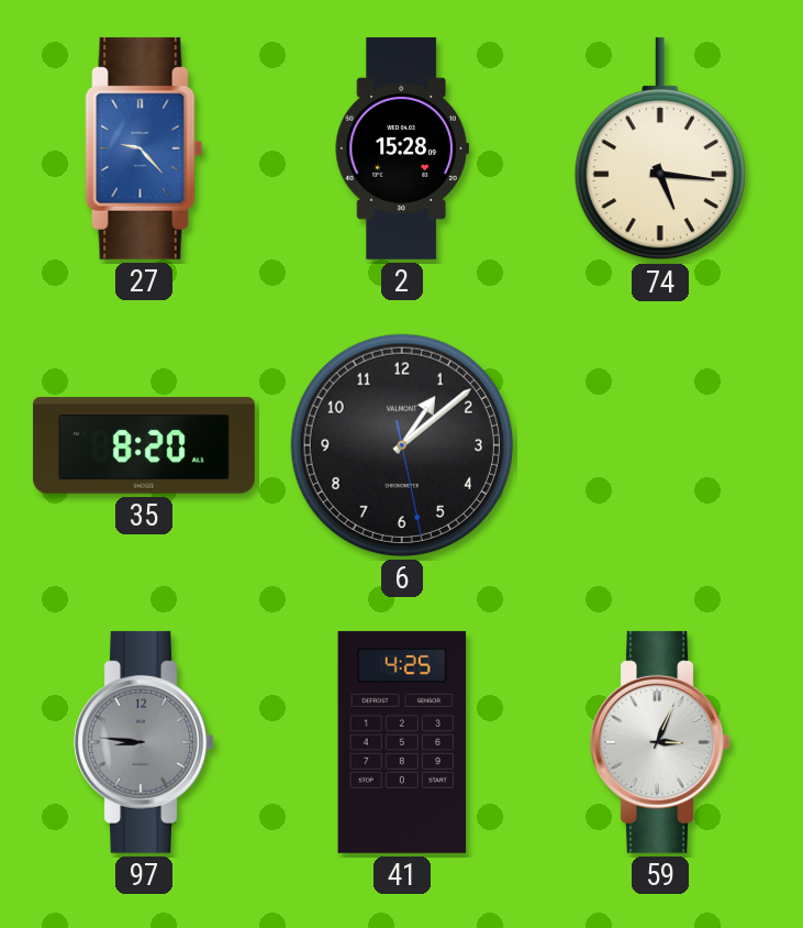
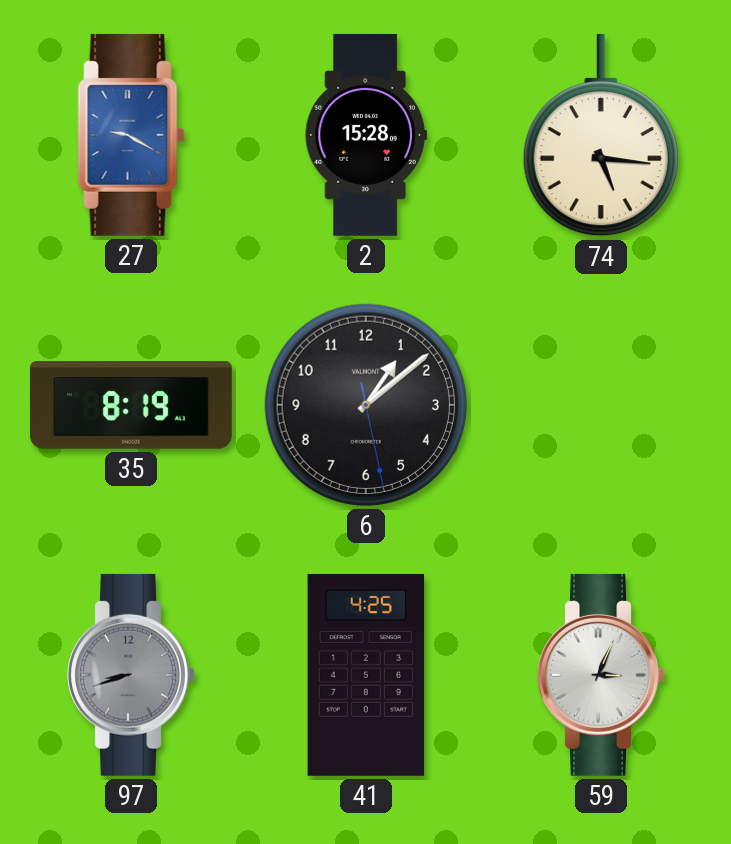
27: 9:23 -> 9:20 (131, 135)
35: 8:20 -> 8:19 (131, 405)
97: 8:46 -> 8:42 (131, 675)
